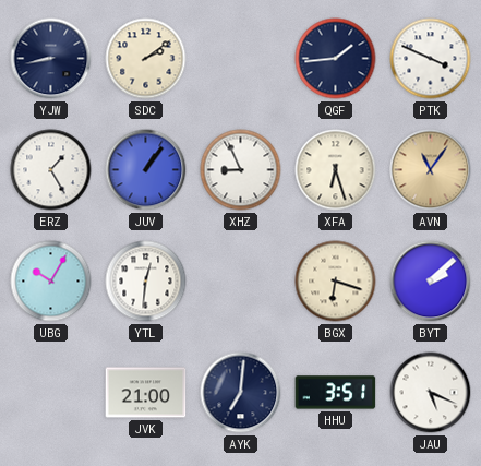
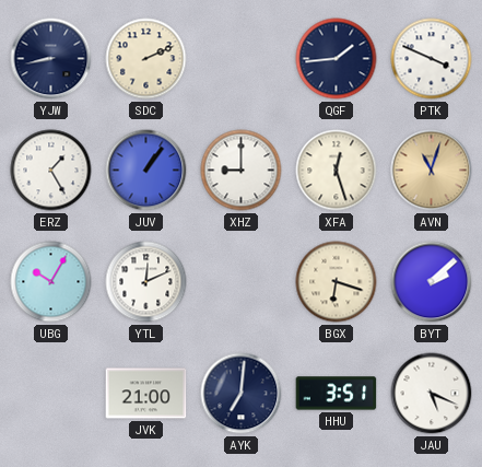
SDC: 2:09 -> 2:11 (146, 59)
XHZ: 8:56 -> 9:00 (242, 171)
XFA: 6:27 -> 12:27 (337, 171)
AVN: 11:06 -> 11:03 (432, 171)
YTL: 12:31 -> 12:11 (146, 282)
